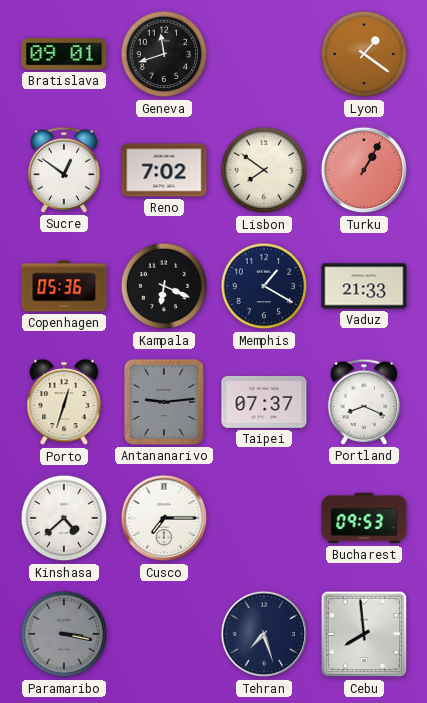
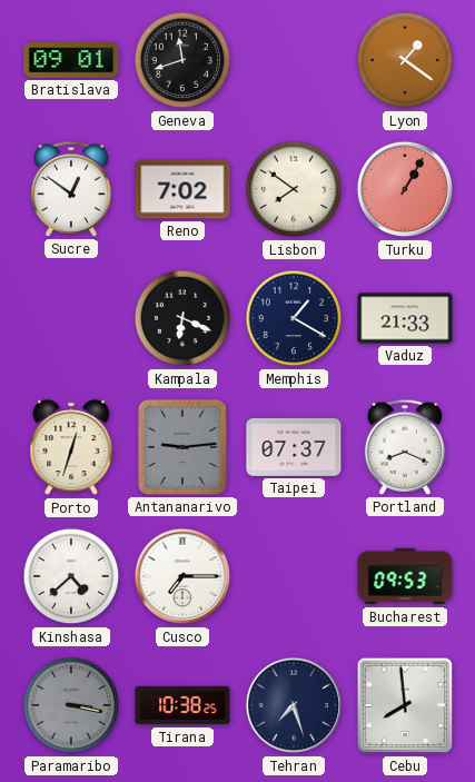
Copenhagen: 05:36 -> none (64, 286)
Tirana: none -> 10:38 (182, 705)
